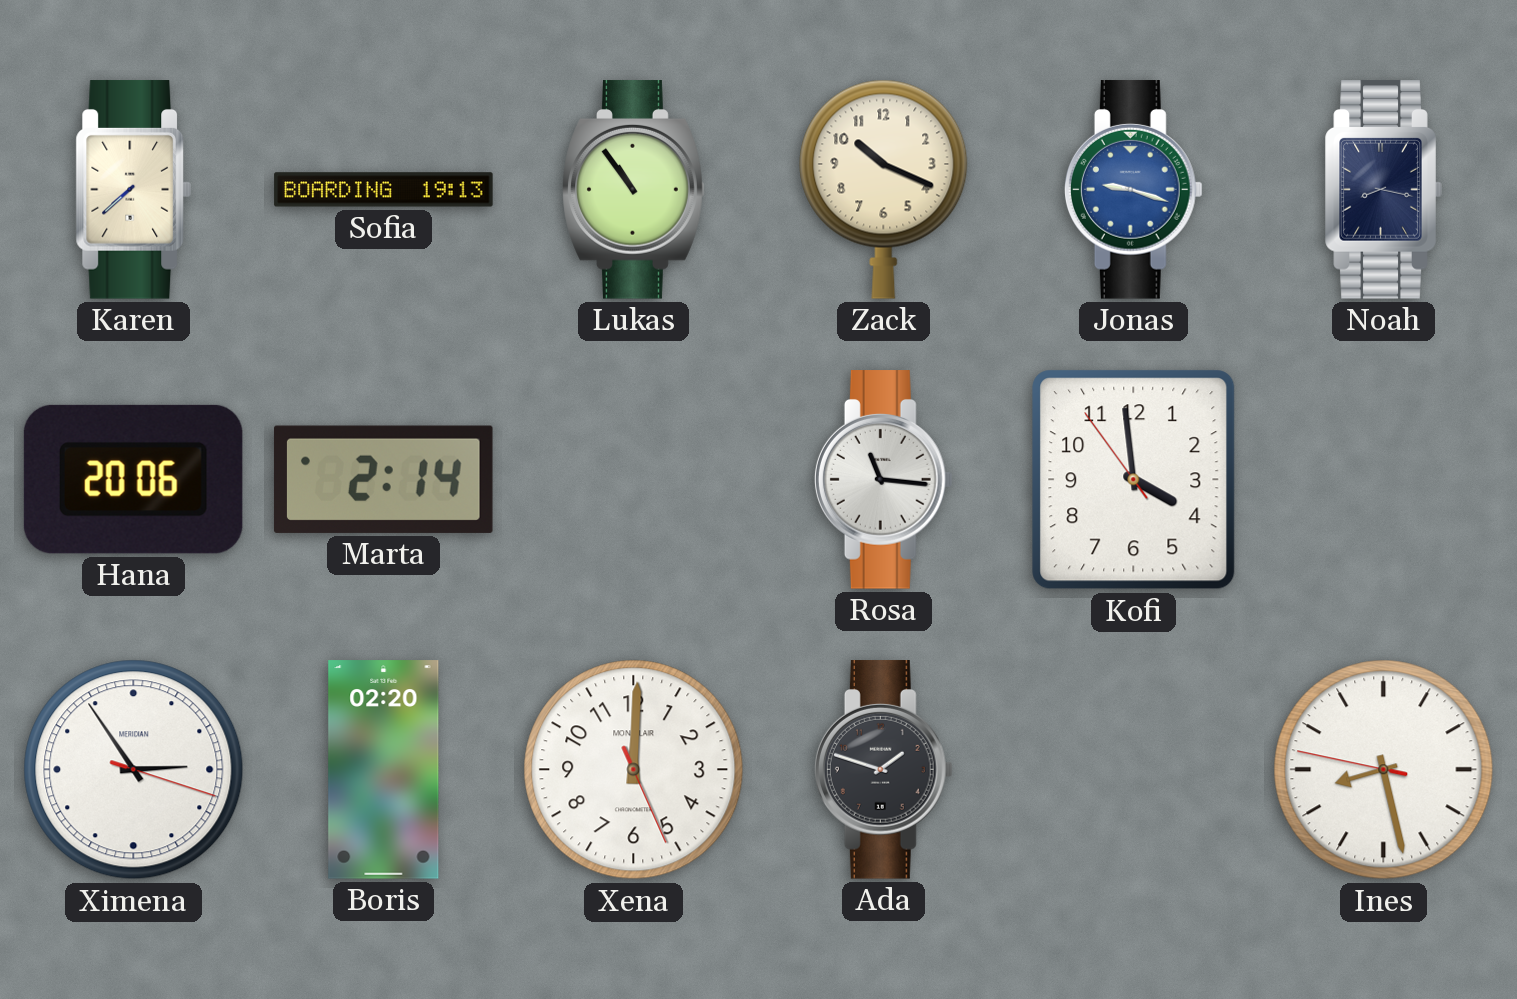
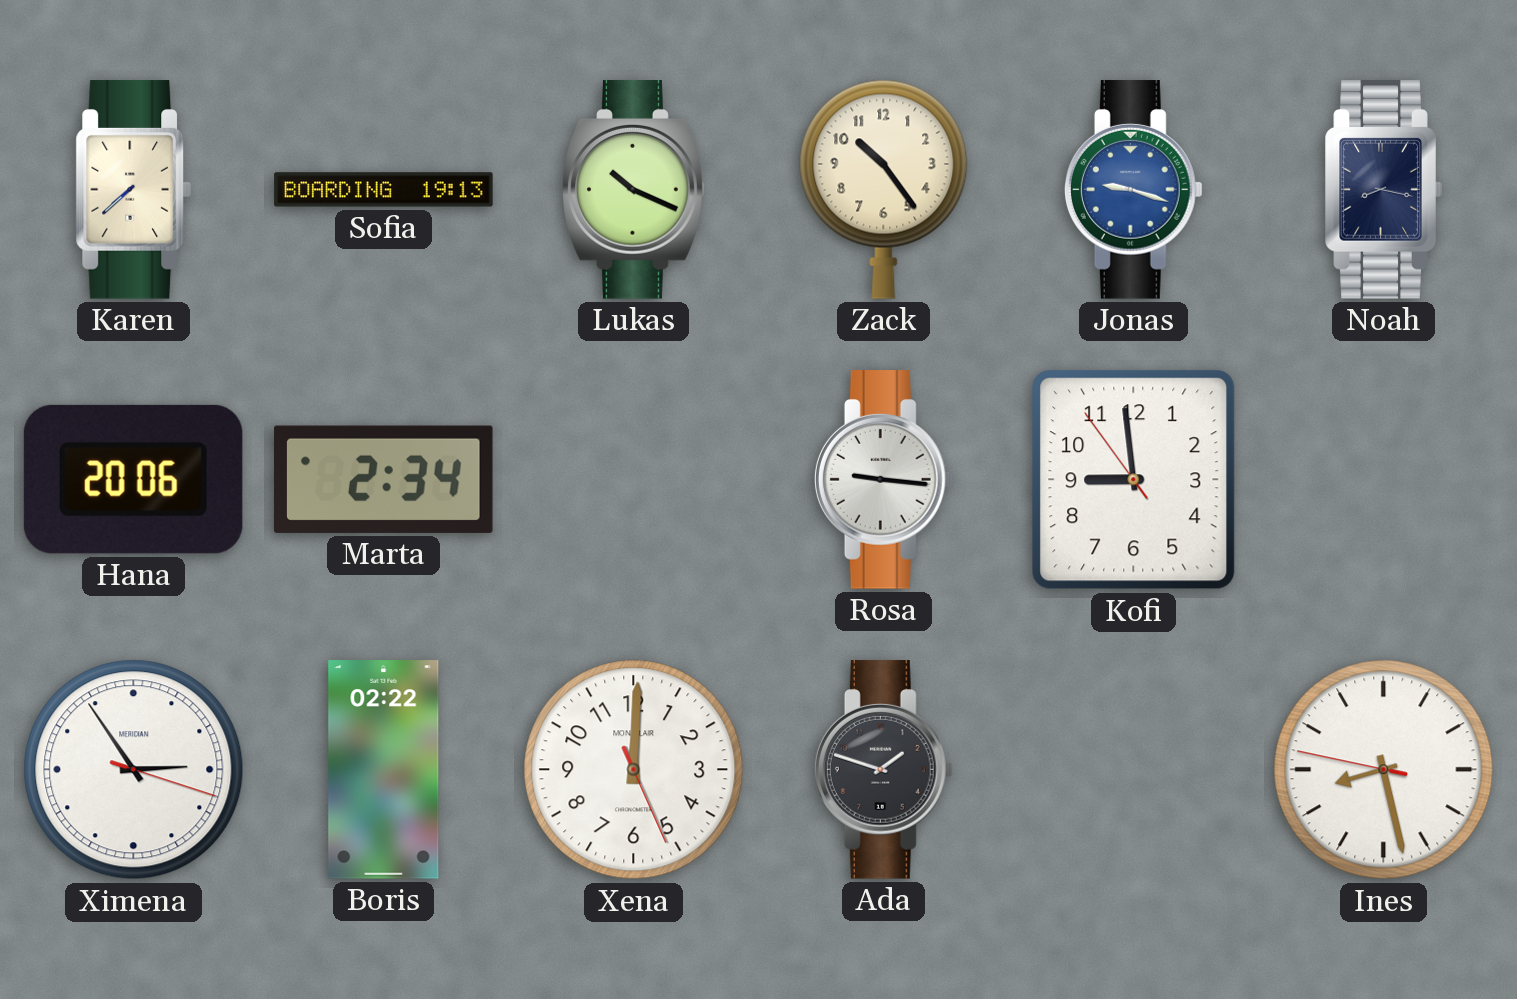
Lukas: 10:54 -> 10:19 (634, 190)
Zack: 10:19 -> 10:24 (884, 189)
Marta: 2:14 -> 2:34 (383, 479)
Rosa: 11:16 -> 9:16 (883, 480)
Kofi: 3:58 -> 8:58 (1134, 480)
Boris: 02:20 -> 02:22 (384, 770)
